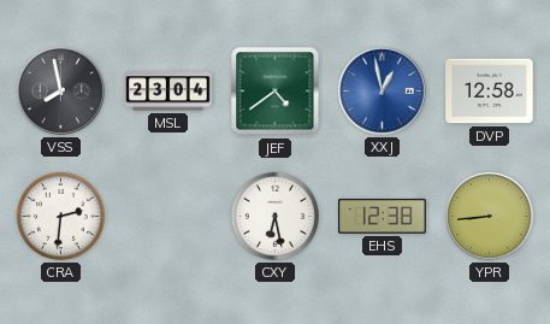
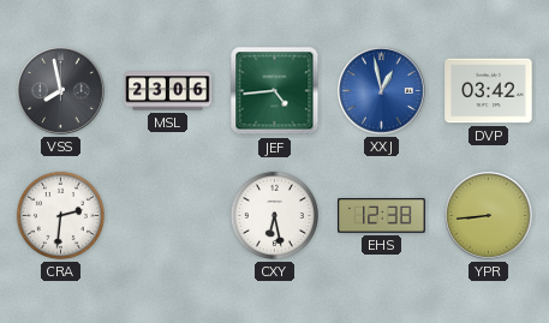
MSL: 23:04 -> 23:06 (168, 91)
JEF: 4:39 -> 4:44 (275, 91)
DVP: 12:58 -> 03:42 (489, 91)
